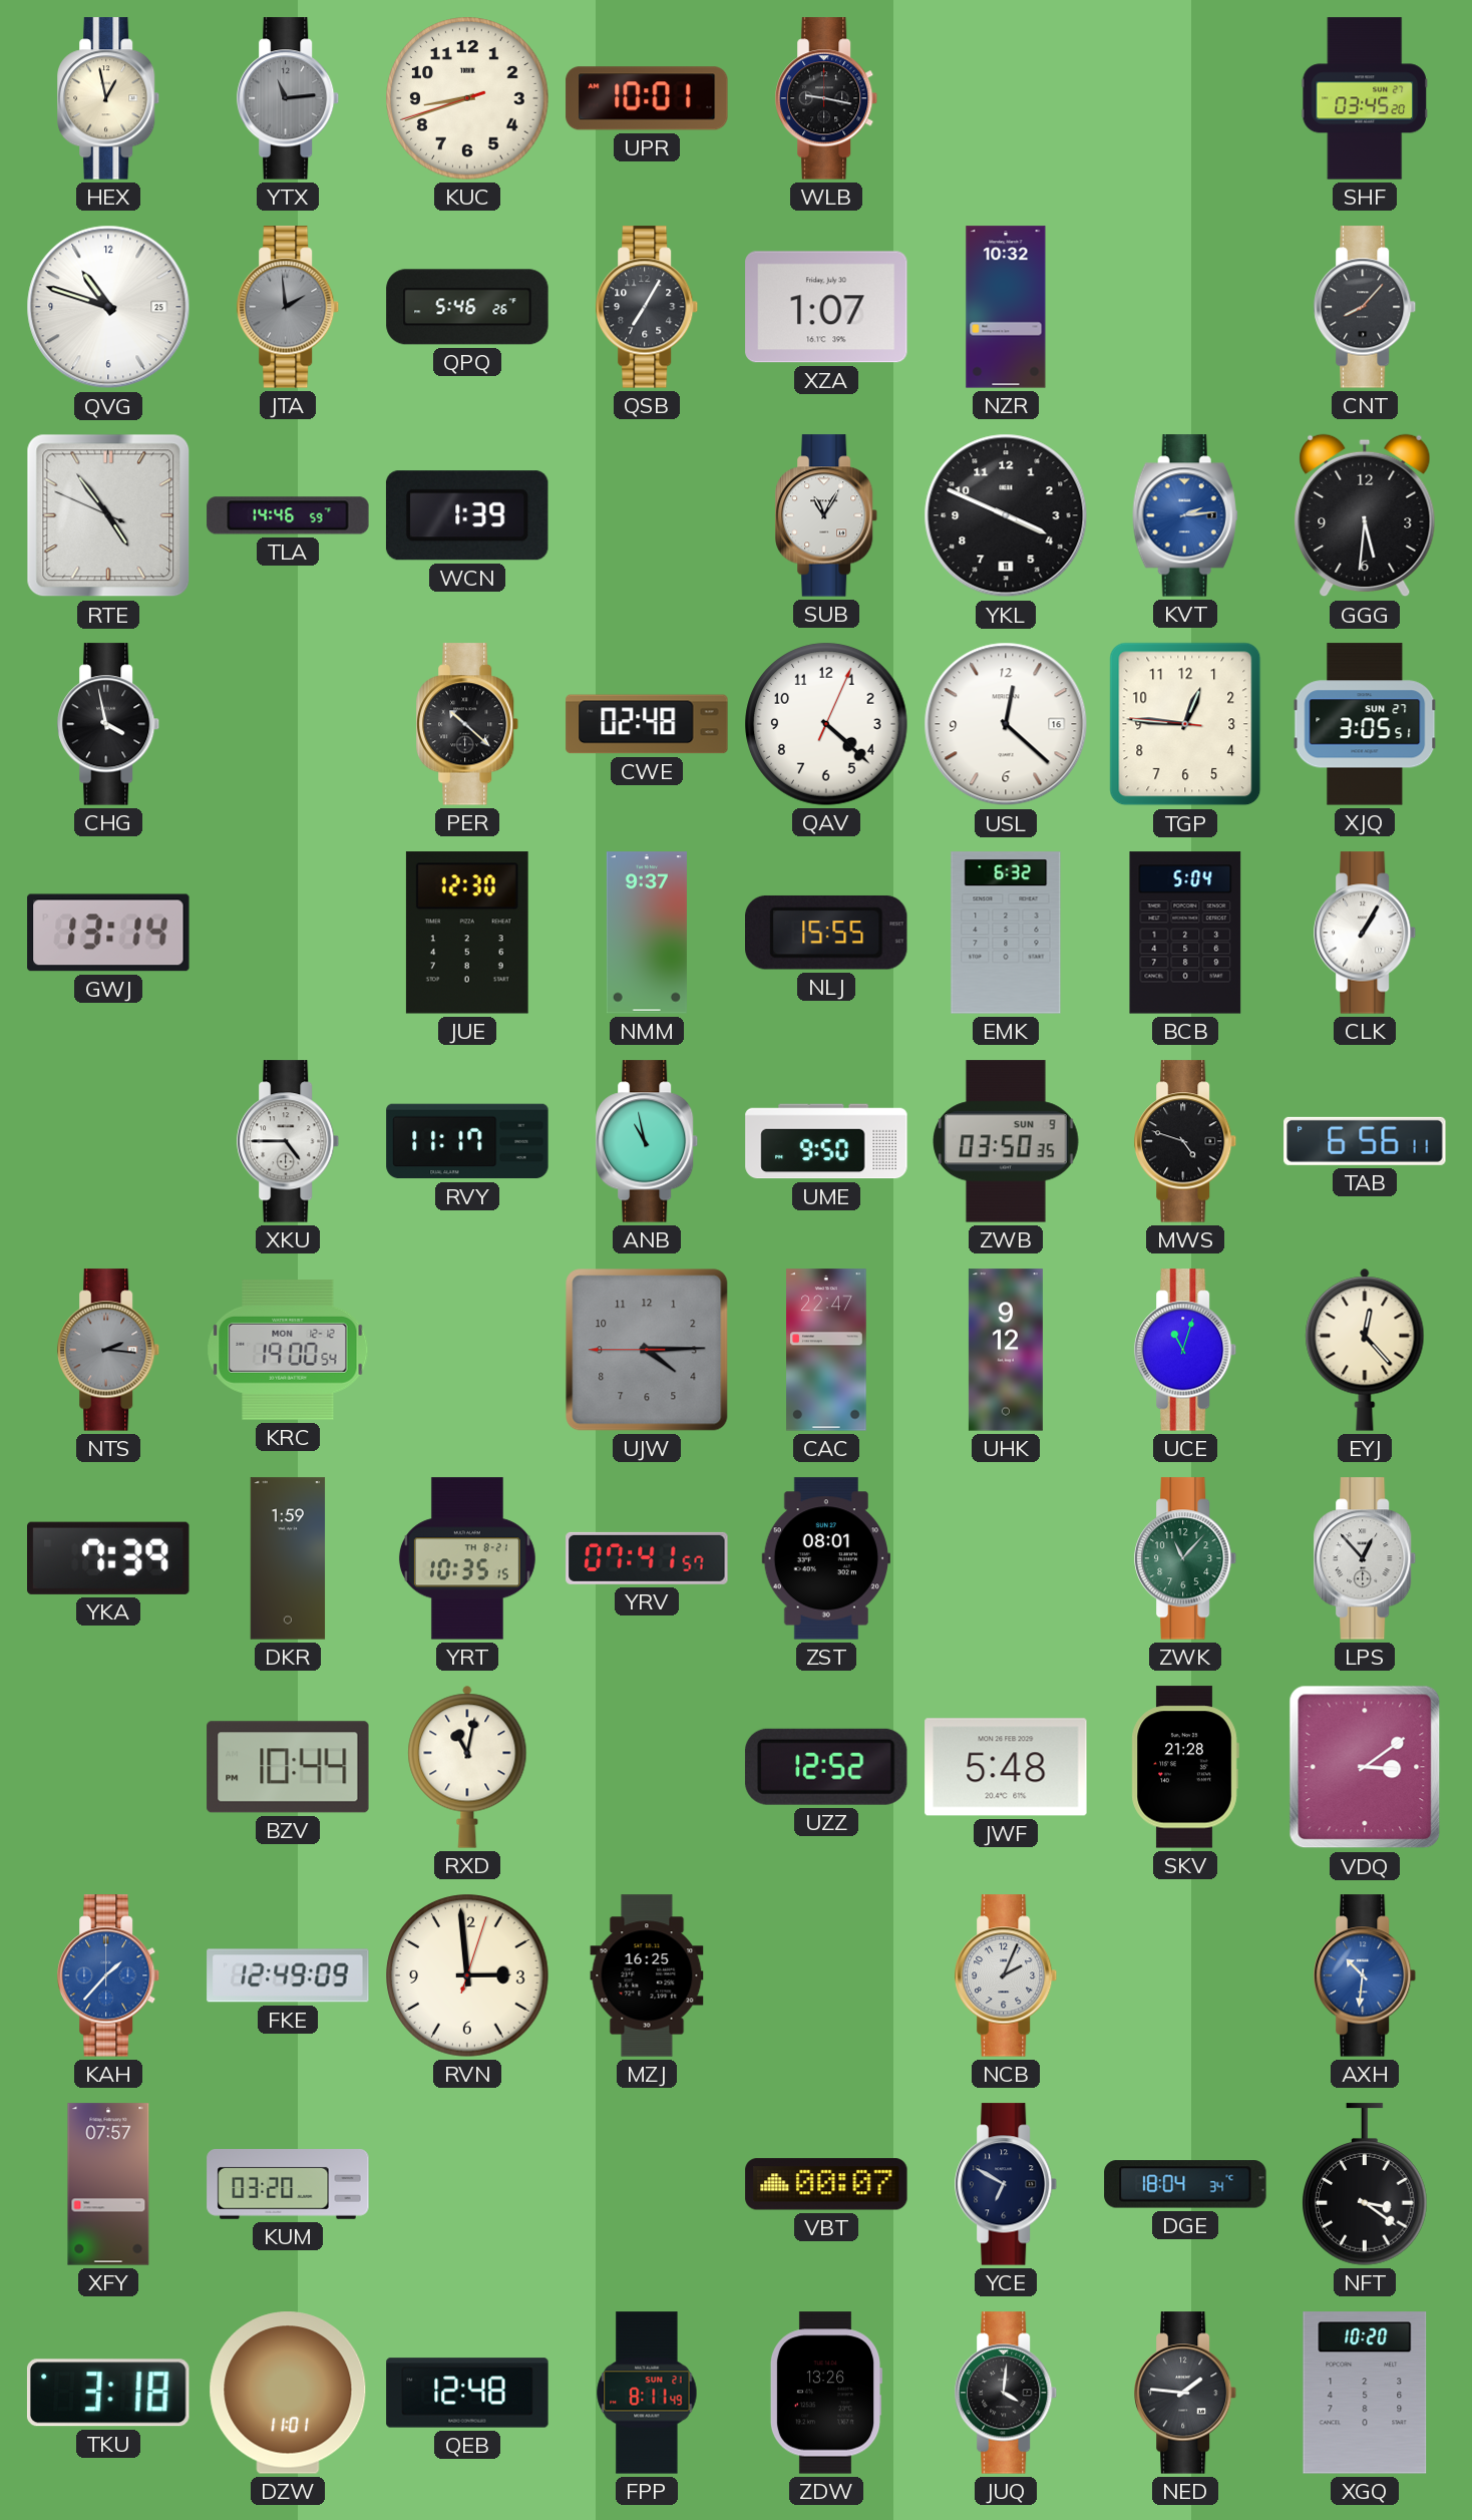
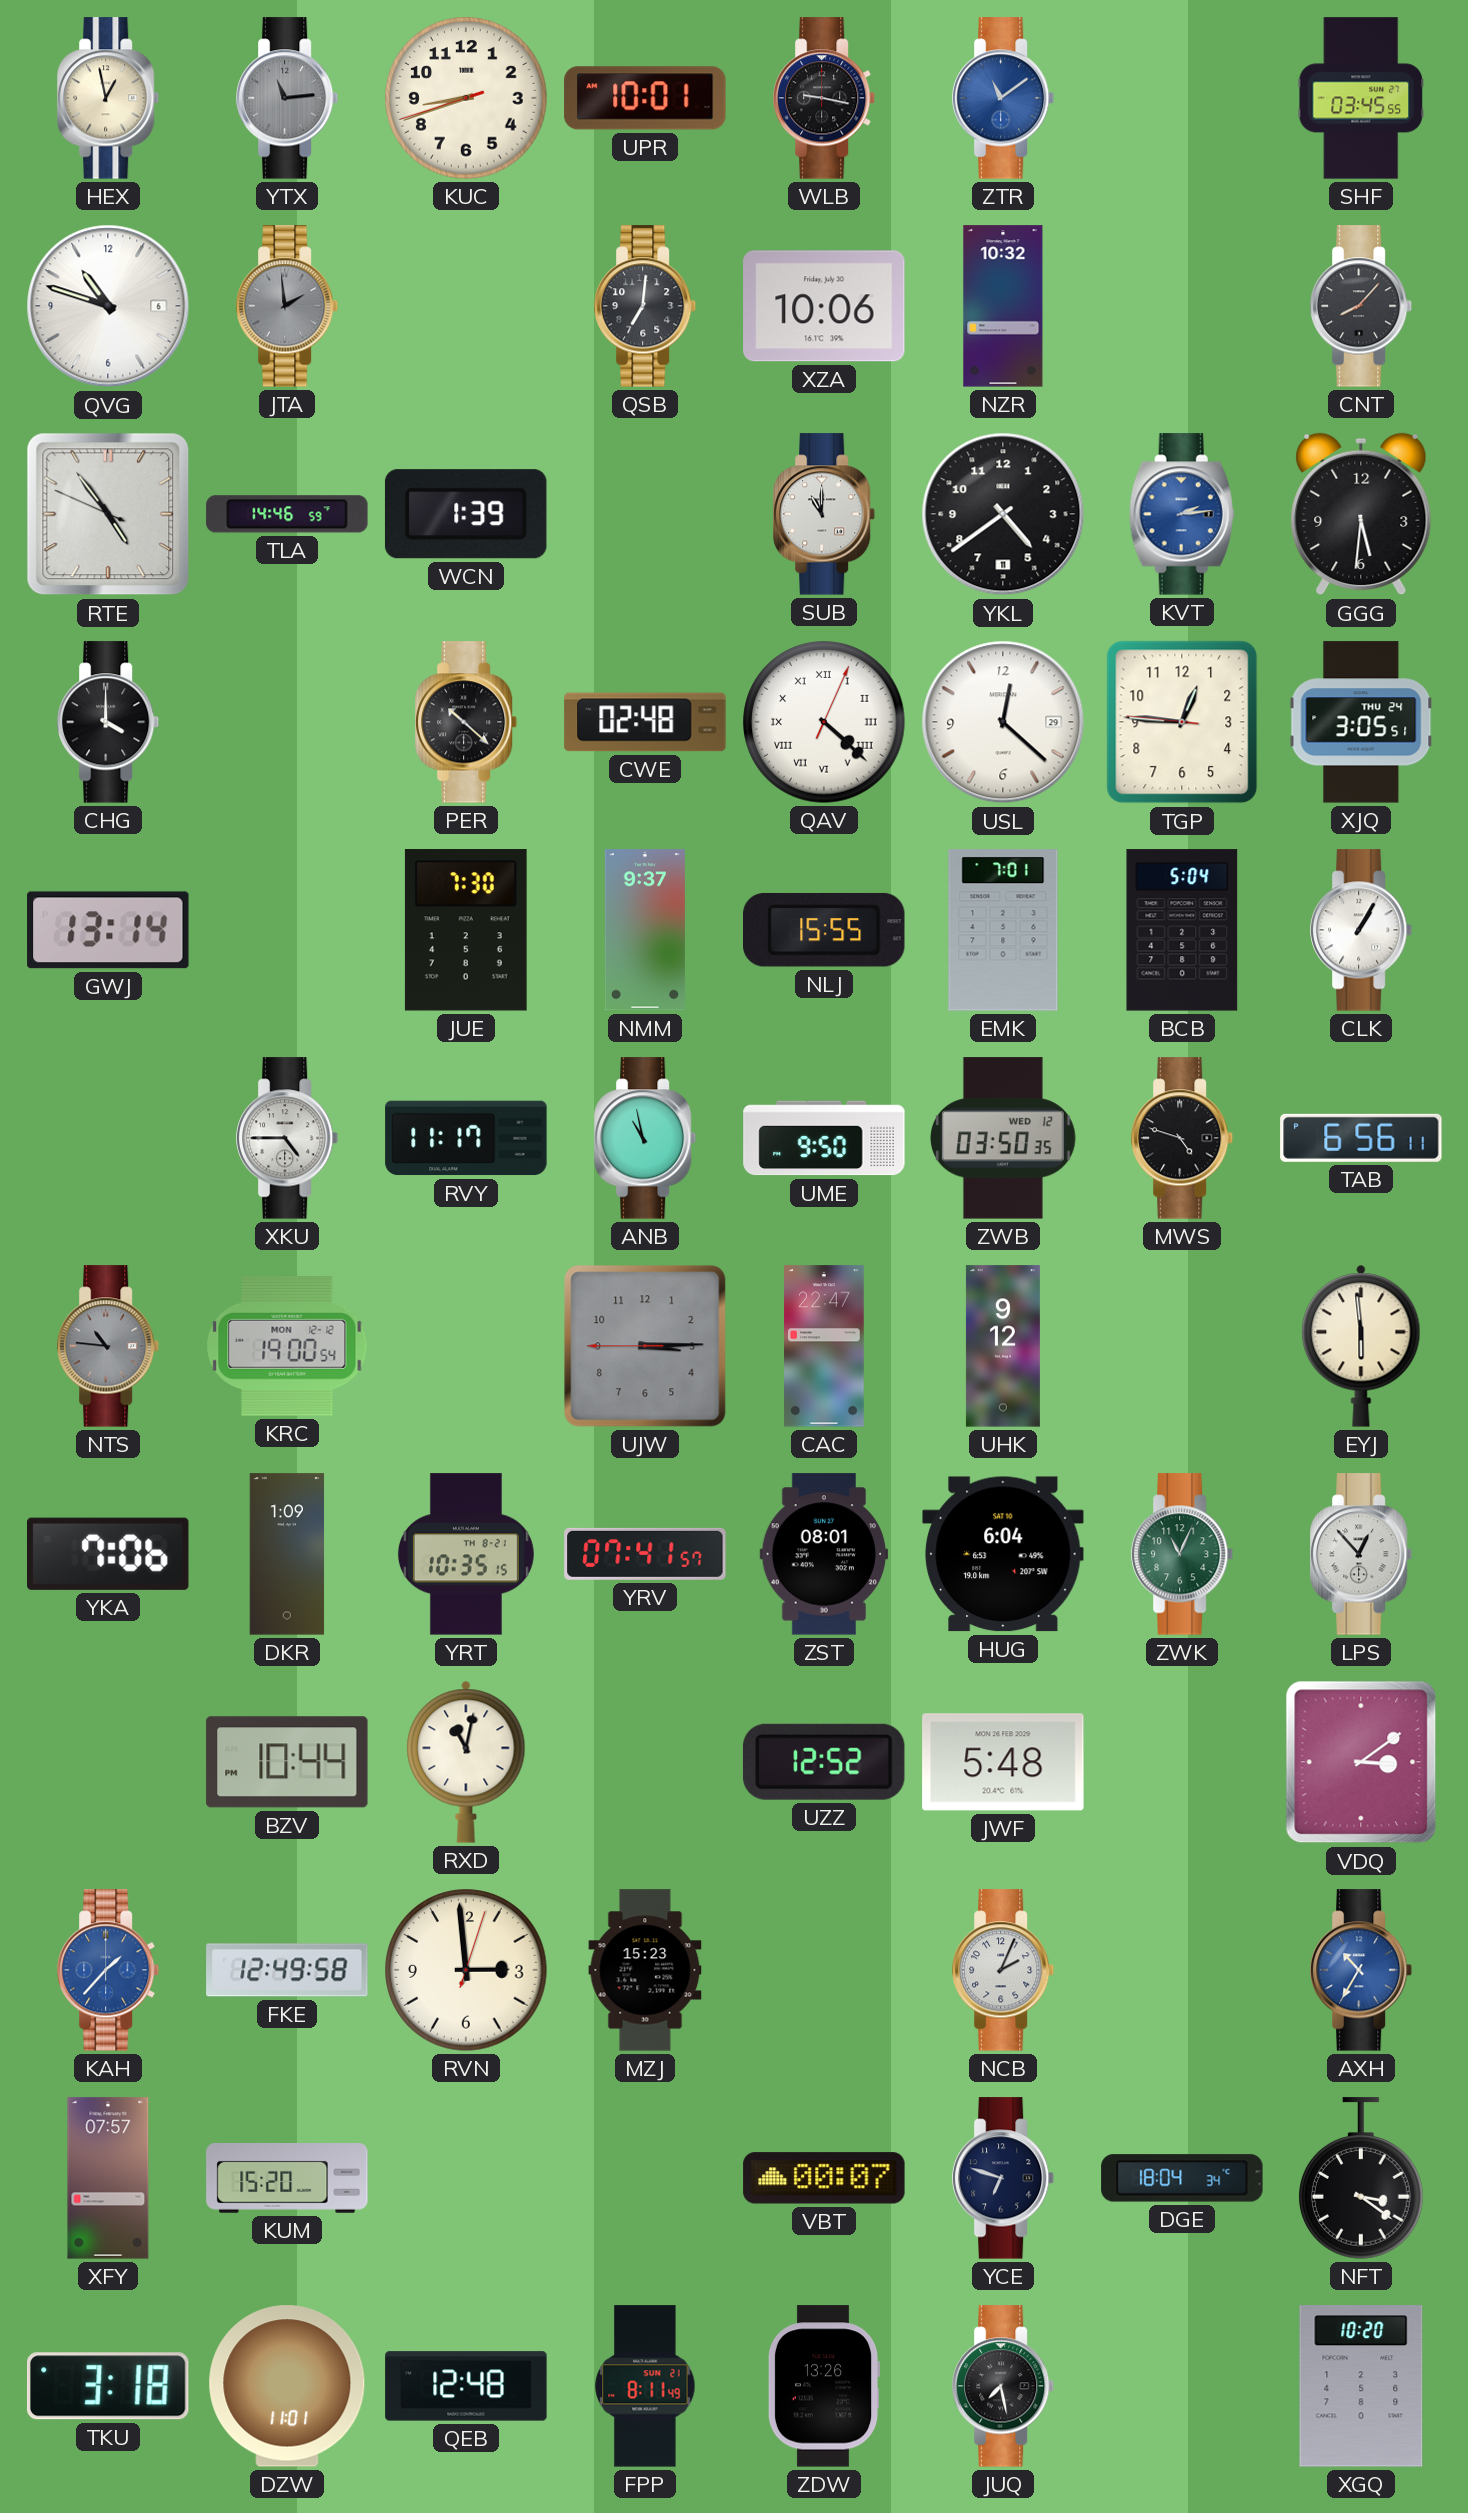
ZTR: none -> 11:09 (1004, 98)
SHF: 03:45:20 -> 03:45:55 (1361, 98)
QVG date: 25 -> 6 (108, 306)
QPQ: 5:46 -> none (467, 307)
QSB: 7:05 -> 7:01 (646, 306)
XZA: 1:07 -> 10:06 (824, 306)
SUB: 11:05 -> 11:00 (825, 514)
YKL: 3:49 -> 4:39 (1003, 514)
CHG: 3:58 -> 4:00 (109, 722)
QAV numerals: Arabic -> Roman (824, 722)
USL date: 16 -> 29 (1003, 722)
XJQ date: SUN 27 -> THU 24 (1361, 722)
JUE: 12:30 -> 7:30 (466, 930)
EMK: 6:32 -> 7:01 (1003, 930)
ZWB date: SUN 9 -> WED 12 (1003, 1138)
NTS: 2:16 -> 10:46 (109, 1346)
UJW: 4:14 -> 3:14 (645, 1346)
UCE: 11:03 -> none (1186, 1350)
EYJ: 12:23 -> 5:59 (1361, 1346)
YKA: 7:39 -> 7:06 (109, 1554)
DKR: 1:59 -> 1:09 (287, 1554)
HUG: none -> 6:04 (1003, 1554)
ZWK: 11:07 -> 11:04 (1183, 1554)
SKV: 21:28 -> none (1185, 1767)
FKE: 12:49:09 -> 12:49:58 (287, 1970)
MZJ: 16:25 -> 15:23 (645, 1970)
AXH: 10:31 -> 10:35 (1362, 1970)
KUM: 03:20 -> 15:20 (287, 2179)
YCE: 6:50 -> 6:48 (1004, 2178)
JUQ: 4:01 -> 7:28 (1004, 2386)
NED: 1:46 -> none (1186, 2393)
